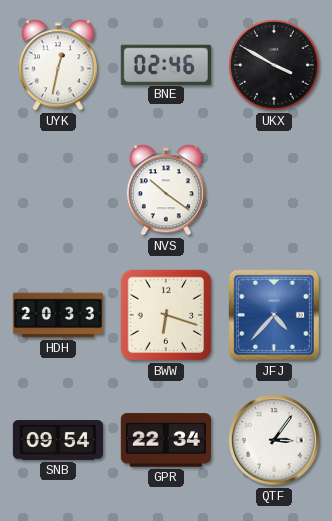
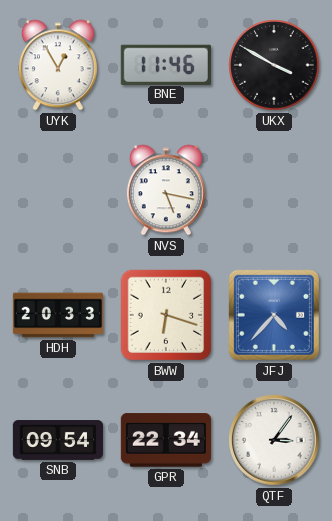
UYK: 12:32 -> 12:55 (58, 65)
BNE: 02:46 -> 11:46 (166, 64)
NVS: 10:21 -> 5:17 (166, 190)
